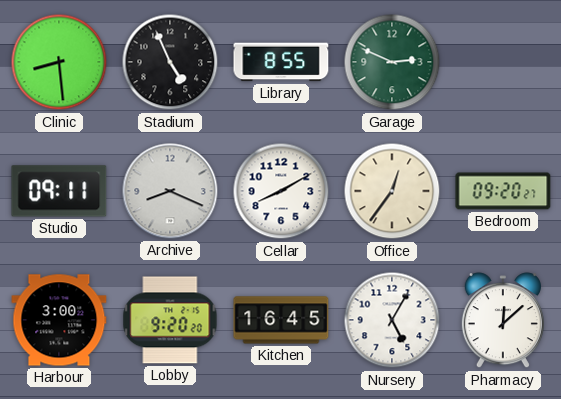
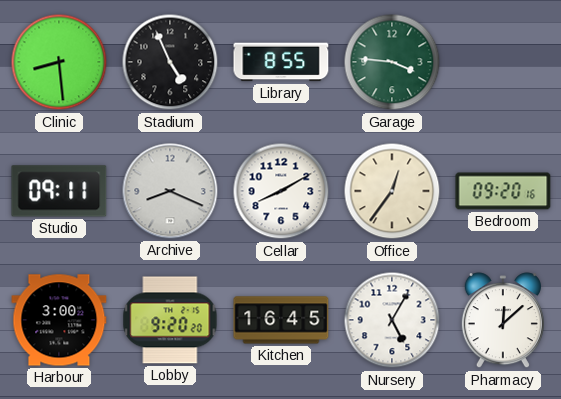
Garage: 2:49 -> 3:46 (392, 62)
Bedroom: 09:20:27 -> 09:20:16 (503, 191)
